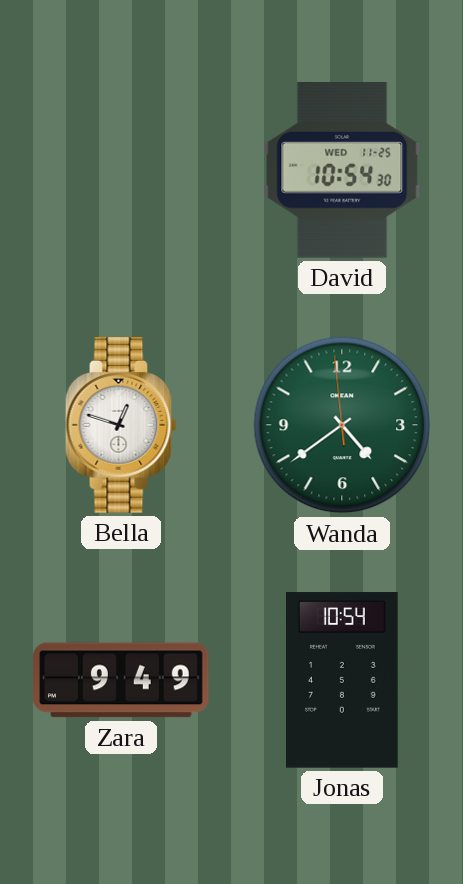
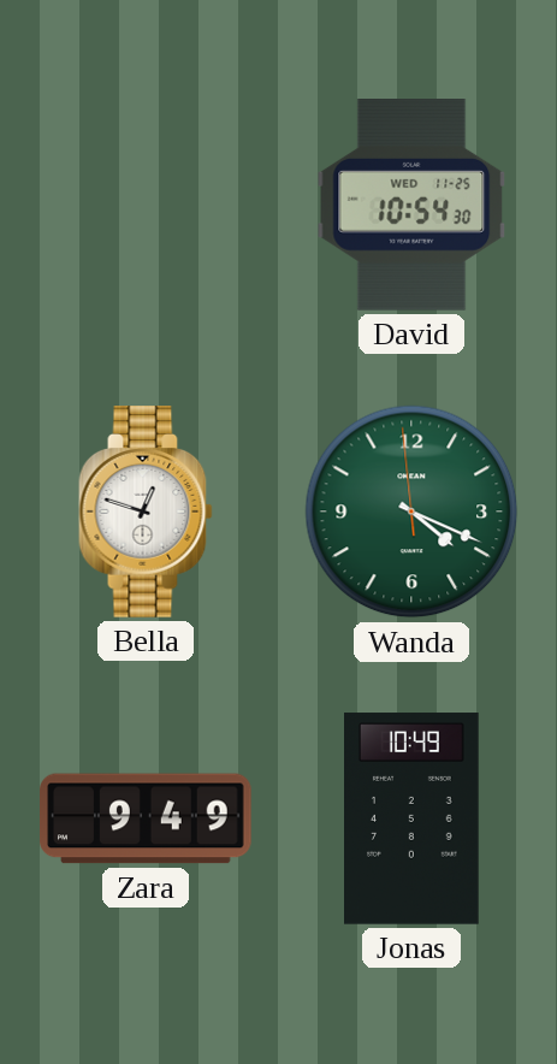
Wanda: 4:38 -> 4:18 (411, 512)
Jonas: 10:54 -> 10:49 (413, 818)
